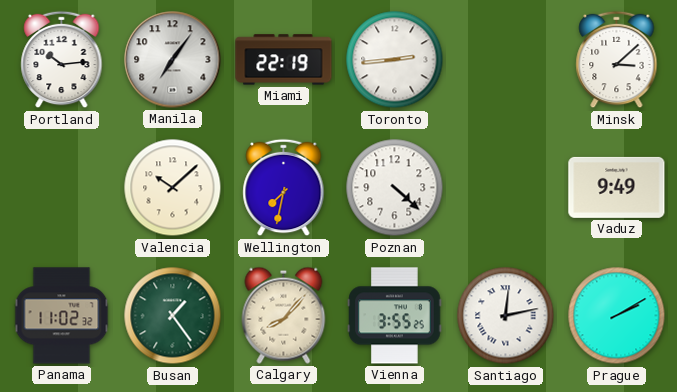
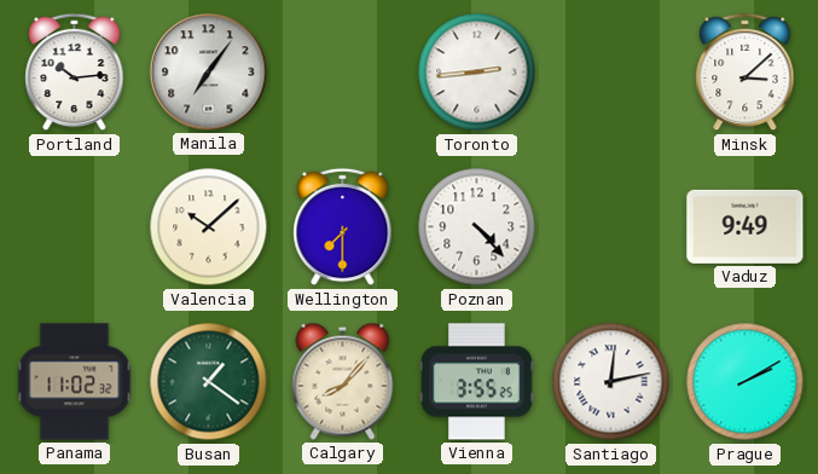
Miami: 22:19 -> none (284, 60)
Wellington: 7:32 -> 7:30 (343, 227)
Poznan: 4:22 -> 4:23 (477, 227)
Busan: 1:24 -> 1:21 (209, 382)
